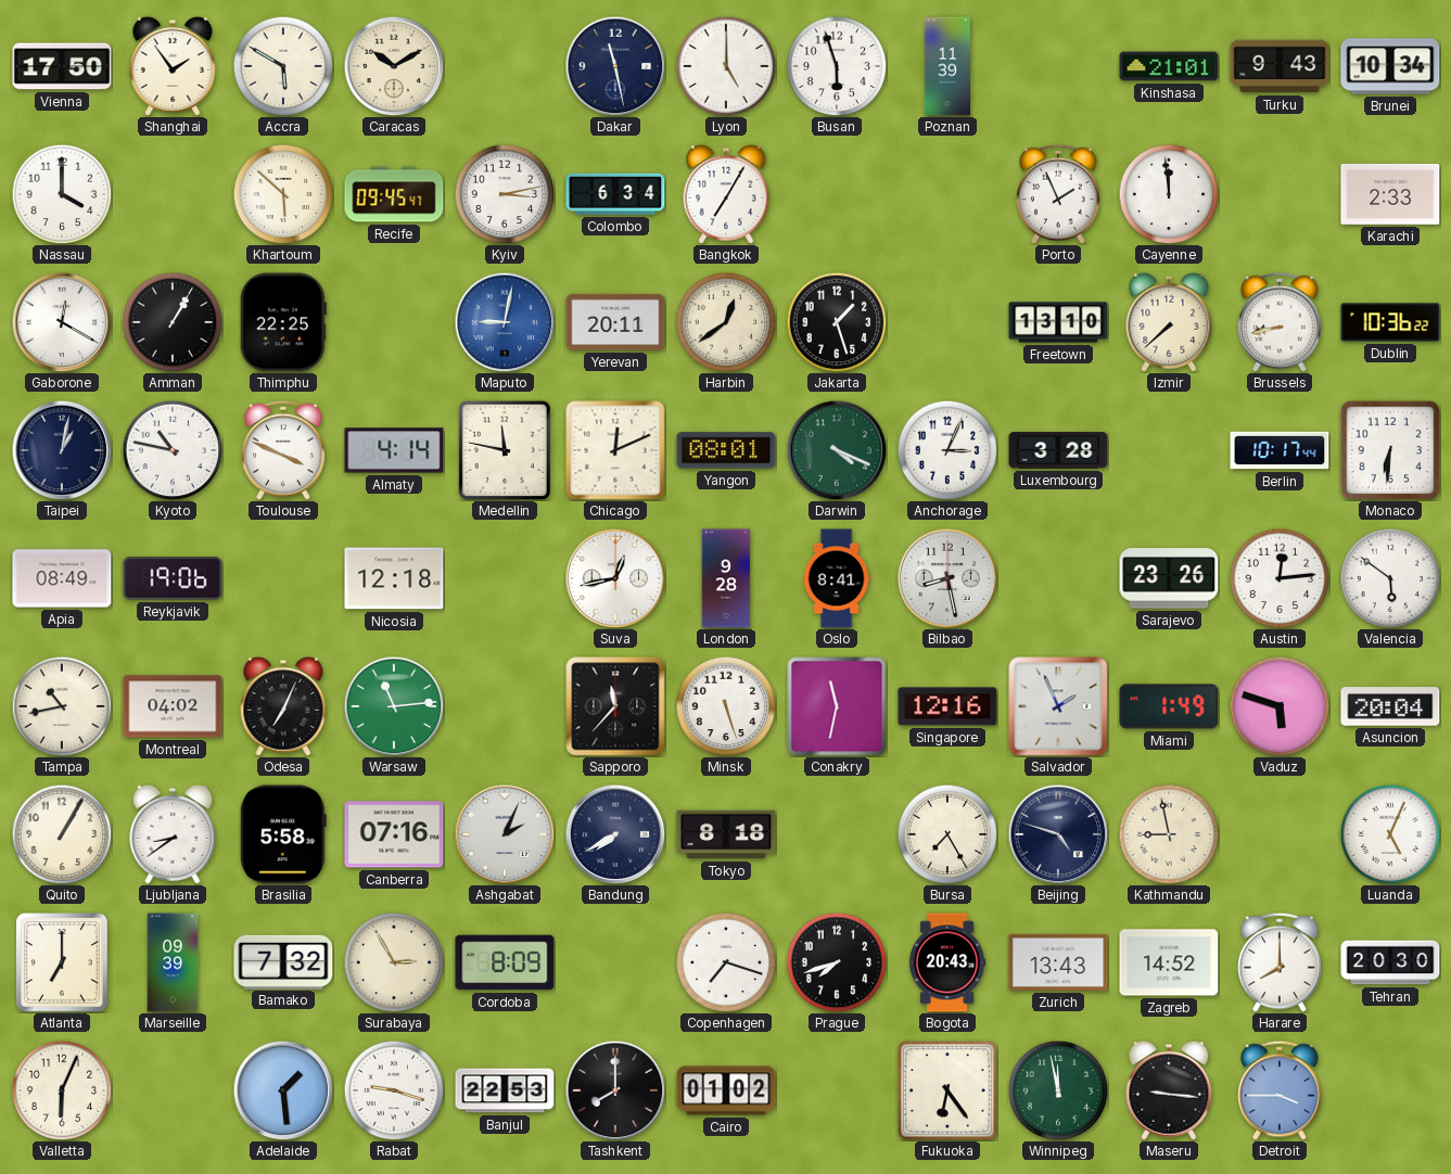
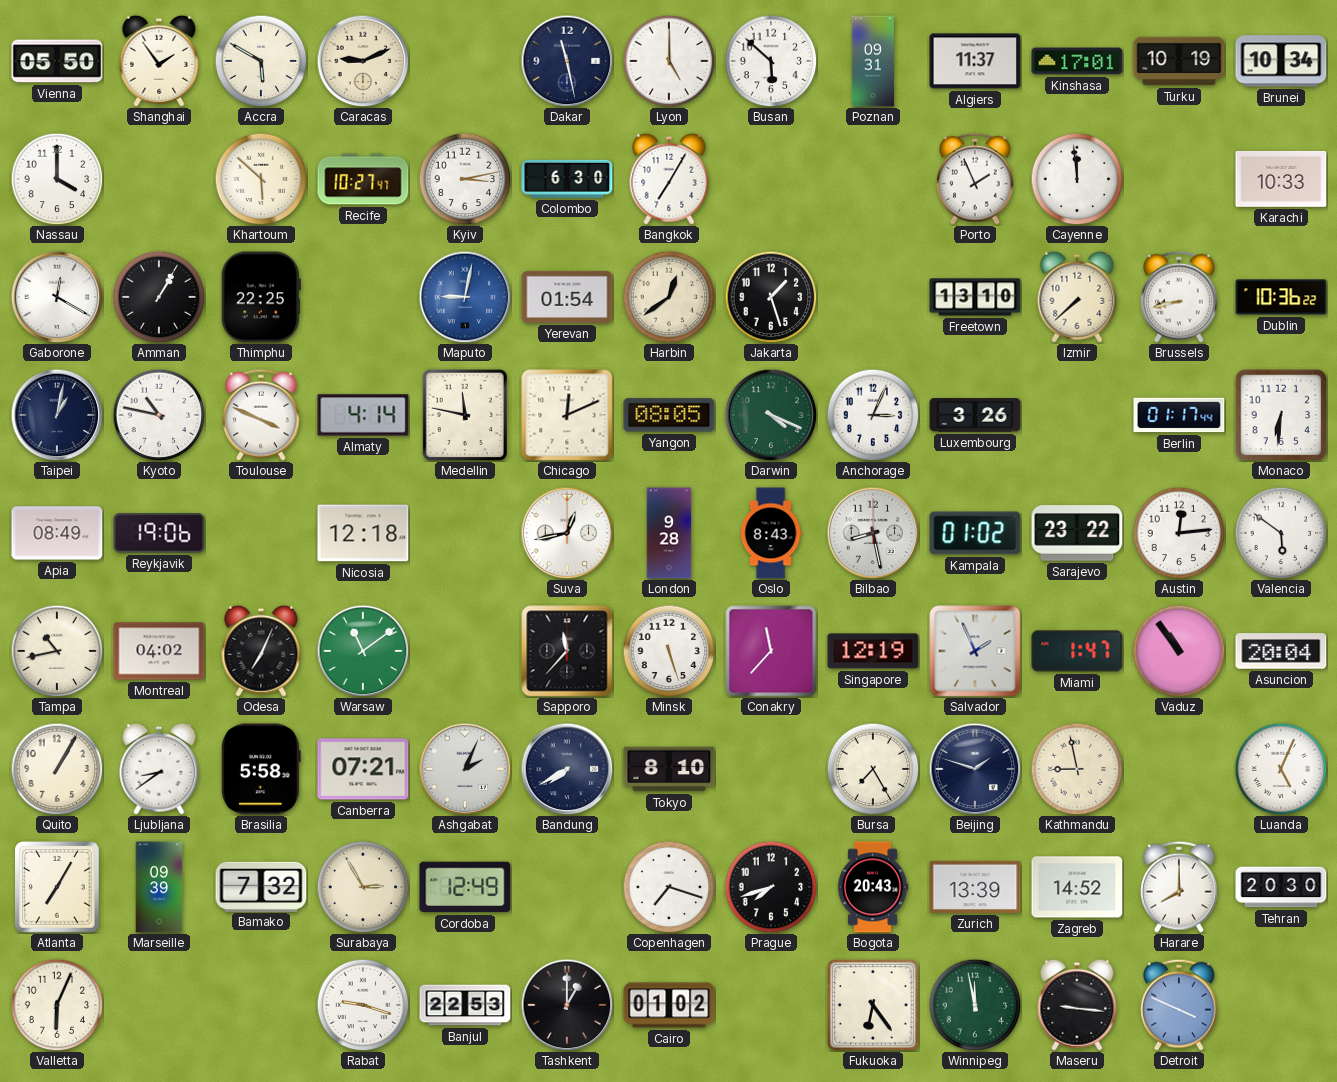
Vienna: 17:50 -> 05:50 (57, 61)
Caracas: 10:10 -> 9:11 (363, 61)
Busan: 5:57 -> 5:52 (771, 61)
Poznan: 11:39 -> 09:31 (873, 61)
Algiers: none -> 11:37 (975, 61)
Kinshasa: 21:01 -> 17:01 (1077, 61)
Turku: 9:43 -> 10:19 (1179, 61)
Recife: 09:45 -> 10:27 (363, 179)
Colombo: 6:34 -> 6:30 (567, 179)
Karachi: 2:33 -> 10:33 (1281, 179)
Yerevan: 20:11 -> 01:54 (567, 297)
Yangon: 08:01 -> 08:05 (669, 415)
Luxembourg: 3:28 -> 3:26 (975, 415)
Berlin: 10:17 -> 01:17 (1179, 415)
Oslo: 8:41 -> 8:43 (771, 533)
Kampala: none -> 01:02 (975, 533)
Sarajevo: 23:26 -> 23:22 (1077, 533)
Warsaw: 11:14 -> 11:09 (363, 651)
Conakry: 11:32 -> 11:37 (771, 651)
Singapore: 12:16 -> 12:19 (873, 651)
Miami: 1:49 -> 1:47 (1077, 651)
Vaduz: 5:48 -> 10:54 (1179, 651)
Canberra: 07:16 -> 07:21 (363, 769)
Tokyo: 8:18 -> 8:10 (669, 769)
Beijing: 4:48 -> 1:48 (975, 769)
Atlanta: 7:00 -> 7:05 (58, 888)
Cordoba: 8:09 -> 12:49 (465, 887)
Zurich: 13:43 -> 13:39 (975, 887)
Adelaide: 1:29 -> none (283, 1090)
Tashkent: 8:00 -> 1:00 (567, 1005)
Detroit: 3:45 -> 3:49 (1179, 1005)
